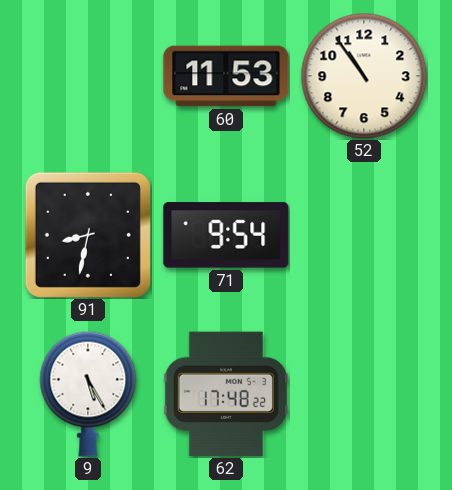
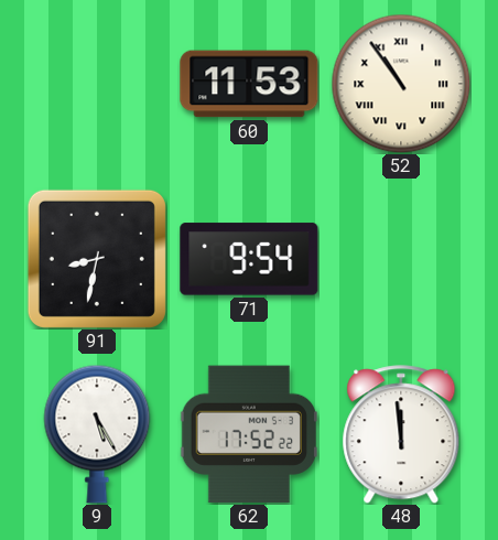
52 numerals: Arabic -> Roman (401, 84)
62: 17:48 -> 17:52 (249, 434)
48: none -> 11:59 (401, 434)
